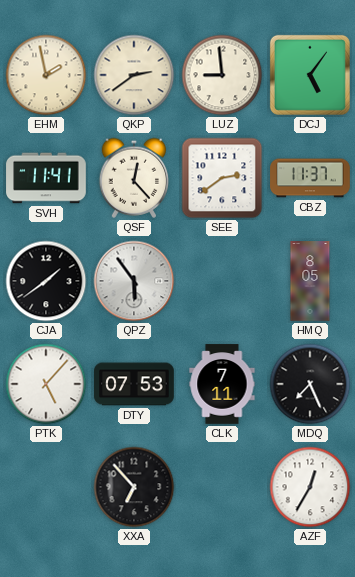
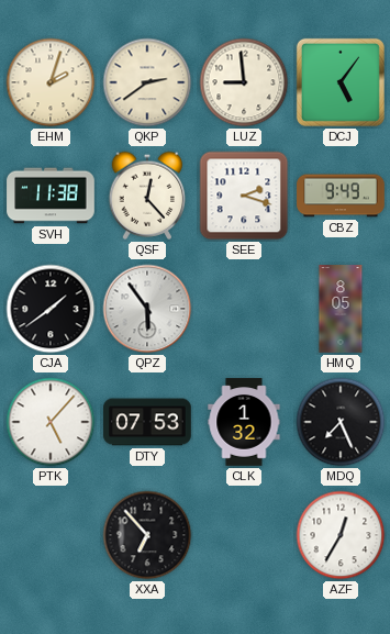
EHM: 1:58 -> 2:03 (51, 82)
SVH: 11:41 -> 11:38 (51, 196)
SEE: 2:39 -> 2:18 (244, 196)
CBZ: 11:37 -> 9:49 (341, 196)
CLK: 7:11 -> 1:32 (244, 422)
